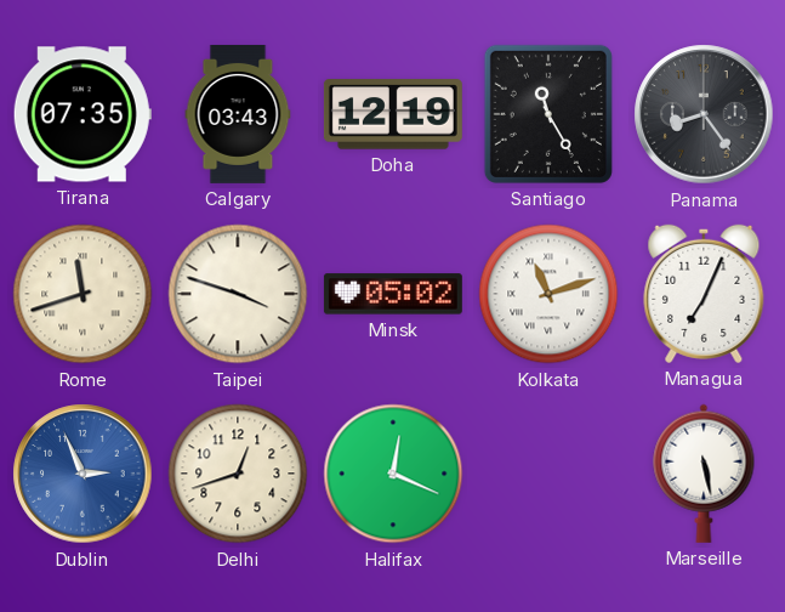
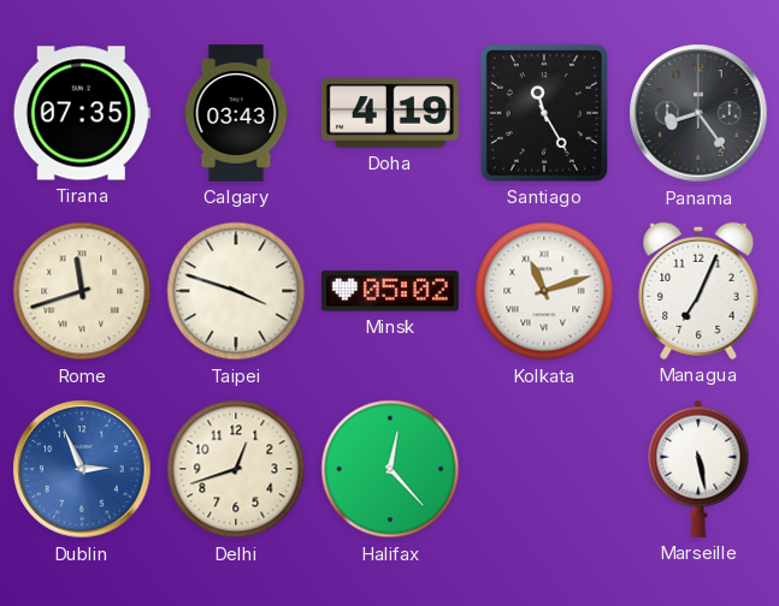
Doha: 12:19 -> 4:19 (390, 113)
Halifax: 12:19 -> 12:23 (390, 469)
